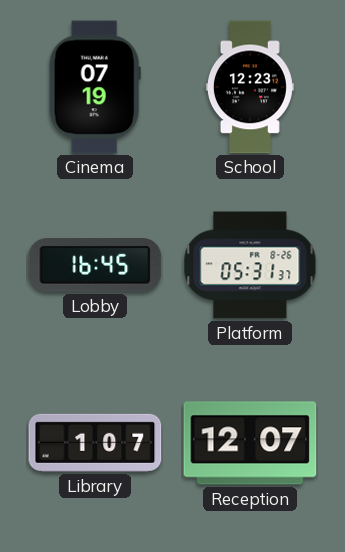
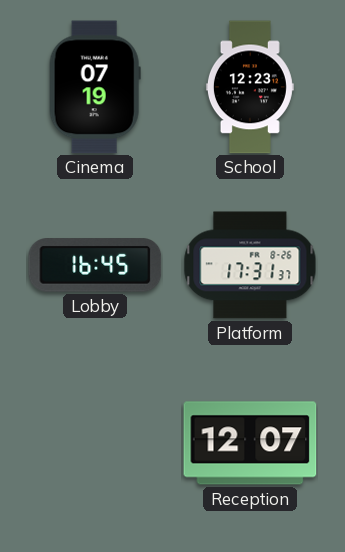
Platform: 05:31 -> 17:31 (250, 265)
Library: 1:07 -> none (95, 443)
